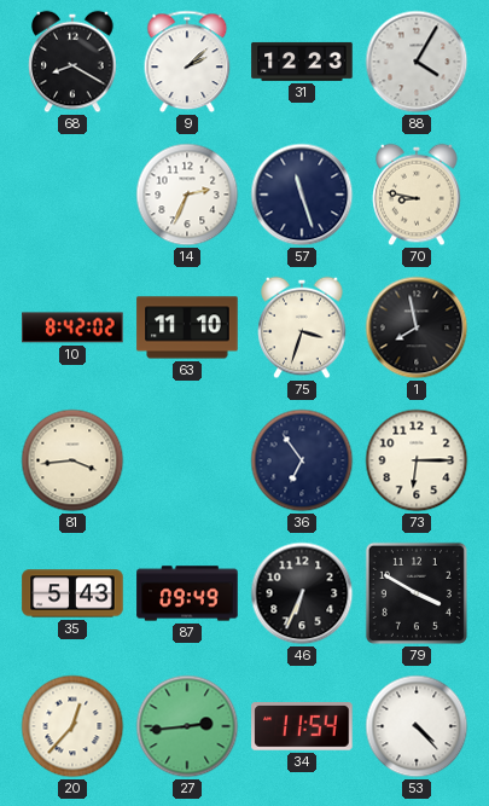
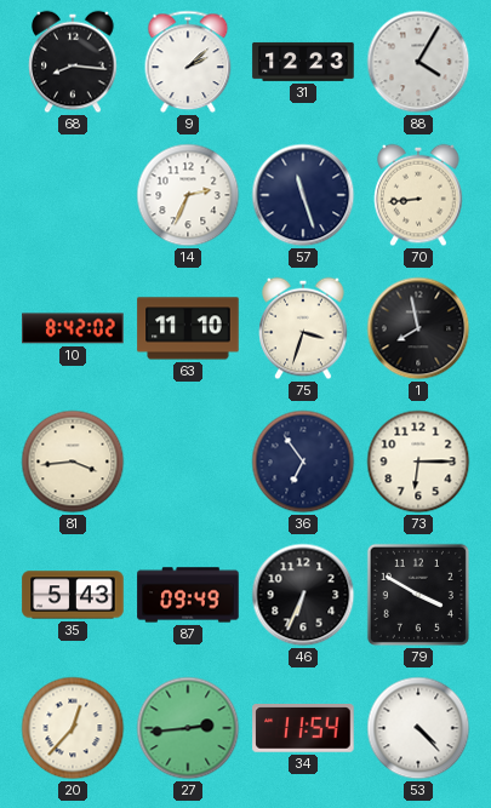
68: 8:20 -> 8:16 (73, 62)
70: 8:47 -> 8:44 (418, 195)
